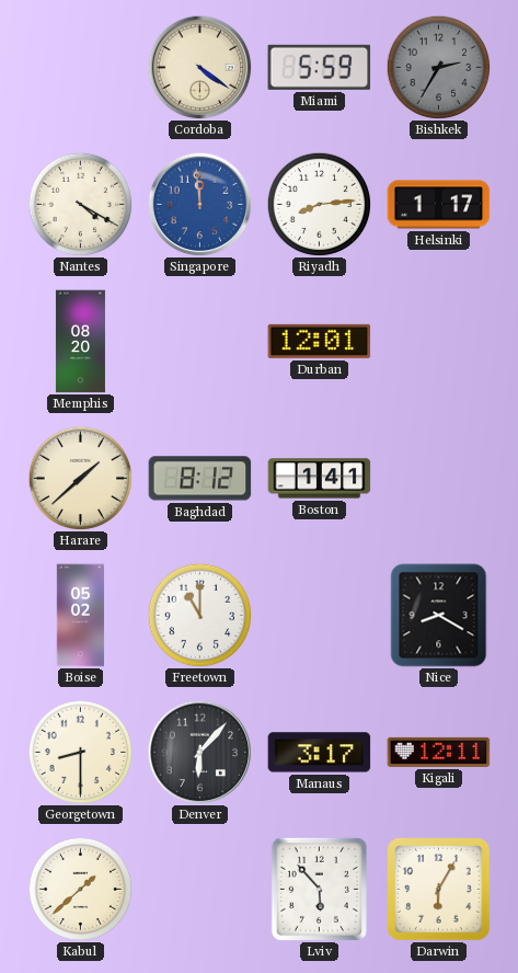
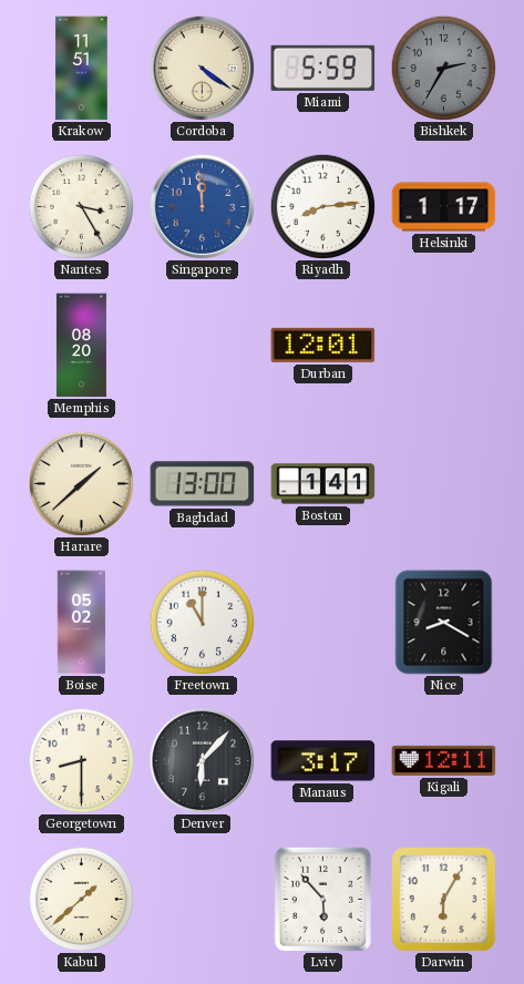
Krakow: none -> 11:51 (82, 69)
Nantes: 4:20 -> 3:25 (81, 206)
Baghdad: 8:12 -> 13:00 (203, 484)
